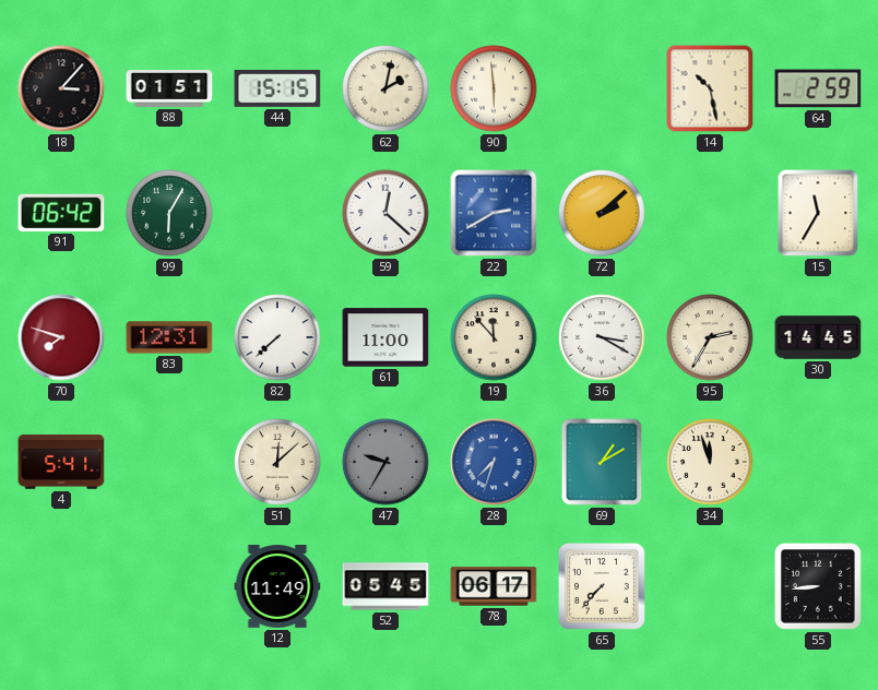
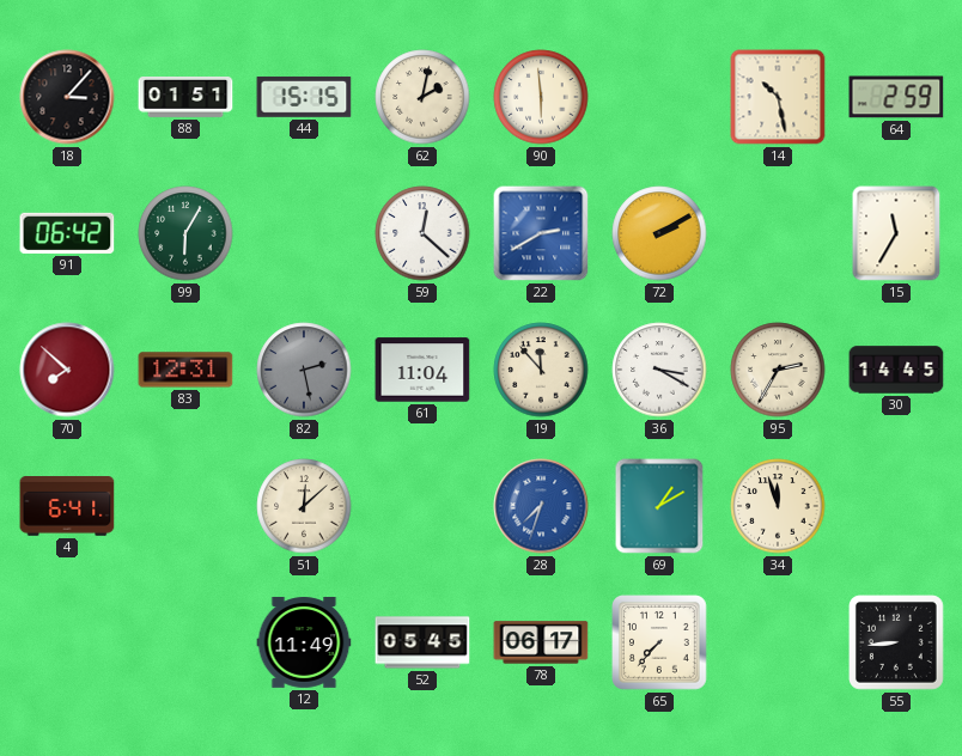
72: 2:08 -> 2:10 (659, 233)
70: 7:48 -> 7:52 (67, 370)
82: 7:38 -> 2:28 (304, 370)
82 dial: white -> grey (304, 370)
61: 11:00 -> 11:04 (422, 370)
4: 5:41 -> 6:41 (67, 507)
47: 9:35 -> none (385, 462)
